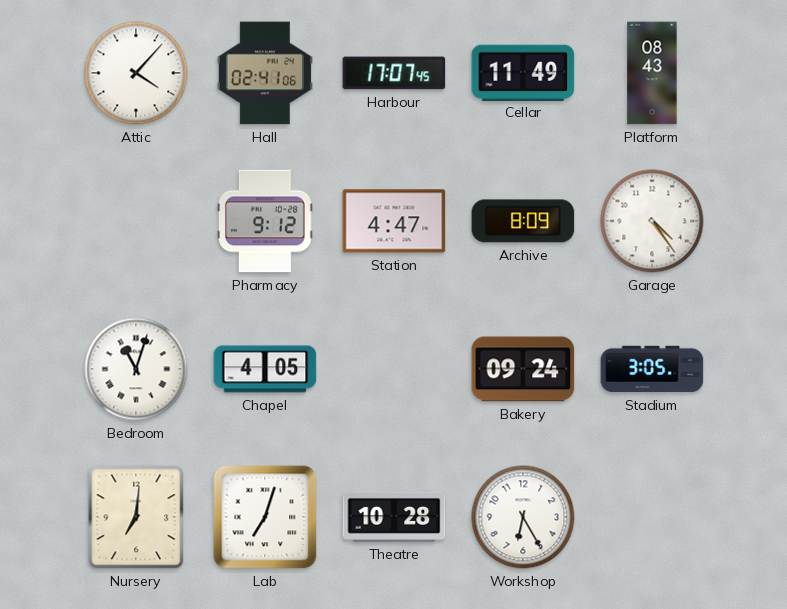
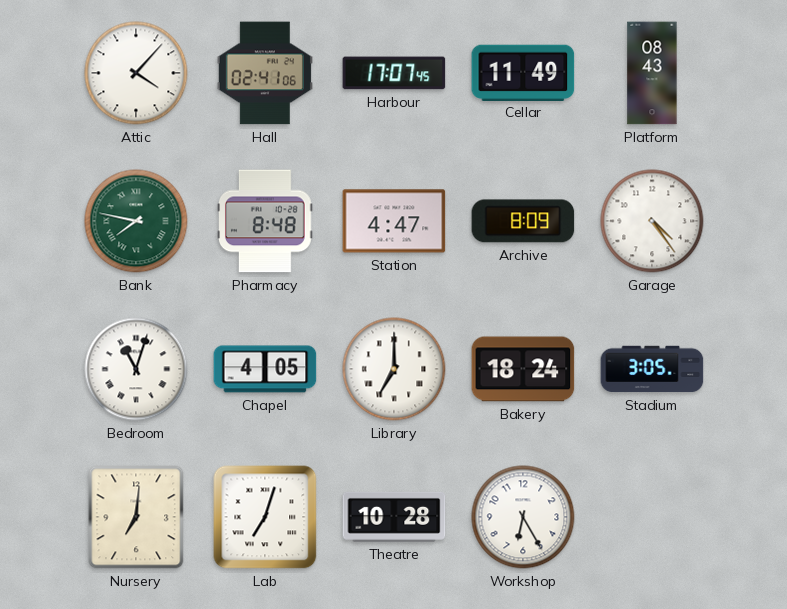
Bank: none -> 7:47 (136, 221)
Pharmacy: 9:12 -> 8:48 (266, 221)
Library: none -> 7:00 (394, 369)
Bakery: 09:24 -> 18:24 (523, 369)
